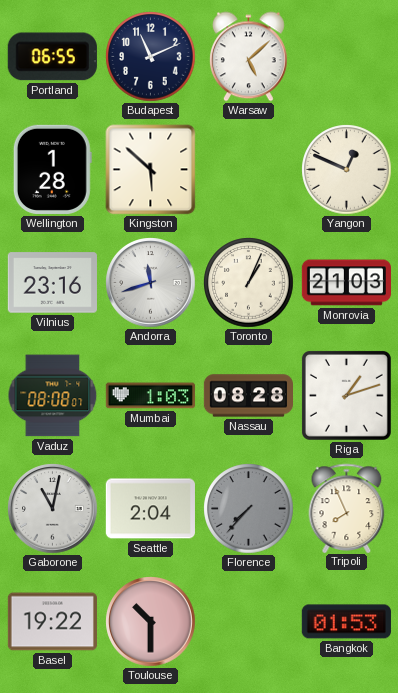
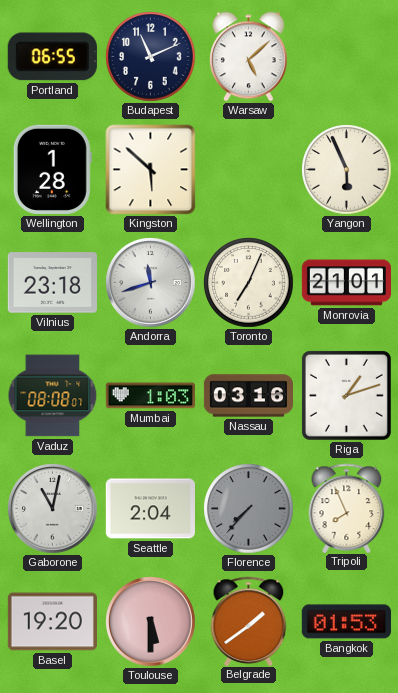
Yangon: 12:49 -> 5:56 (347, 170)
Vilnius: 23:16 -> 23:18 (52, 283)
Toronto: 1:04 -> 7:04 (249, 283)
Monrovia: 21:03 -> 21:01 (346, 283)
Nassau: 08:28 -> 03:16 (248, 396)
Basel: 19:22 -> 19:20 (52, 622)
Toulouse: 10:30 -> 5:30 (151, 622)
Belgrade: none -> 1:39 (249, 621)
